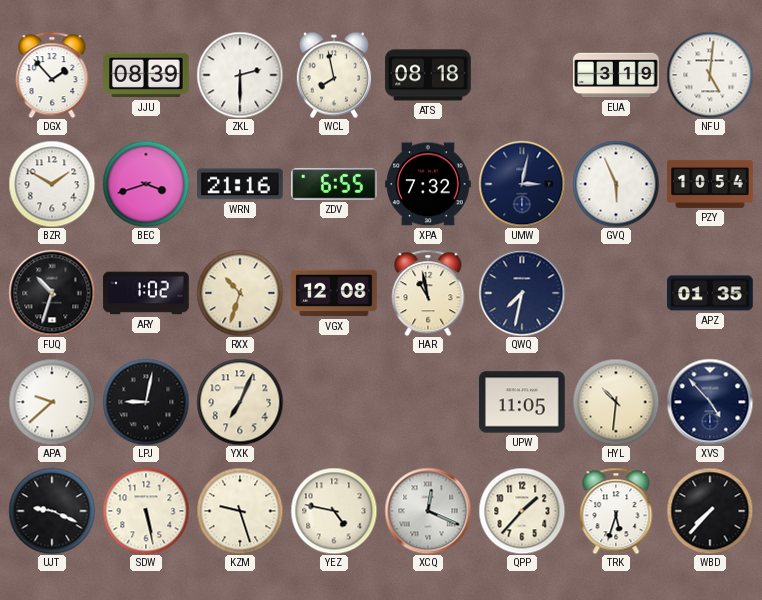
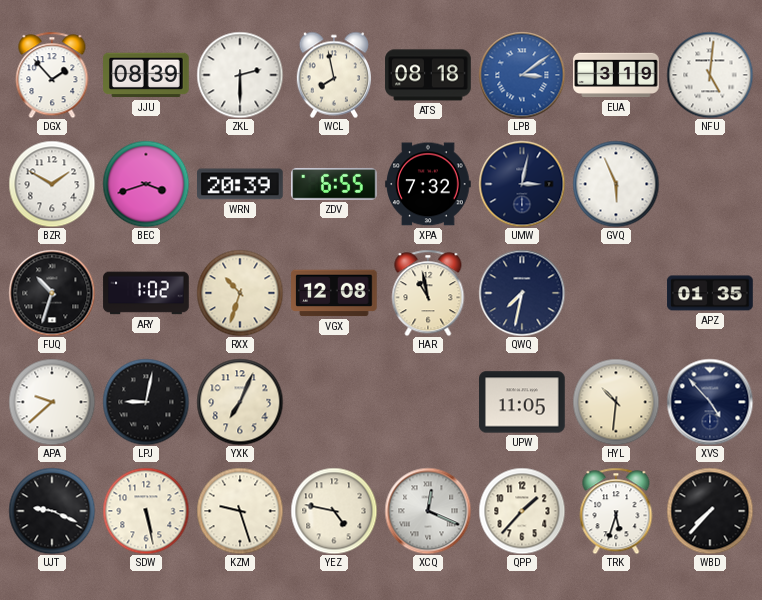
LPB: none -> 3:09 (522, 75)
WRN: 21:16 -> 20:39 (241, 184)
PZY: 10:54 -> none (710, 184)
